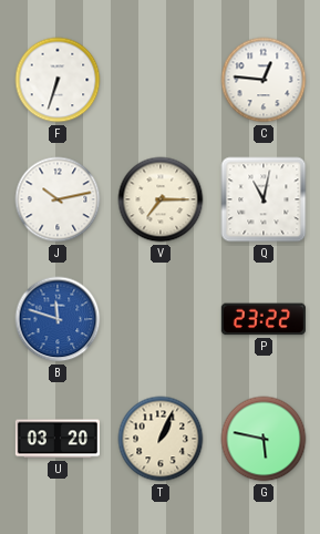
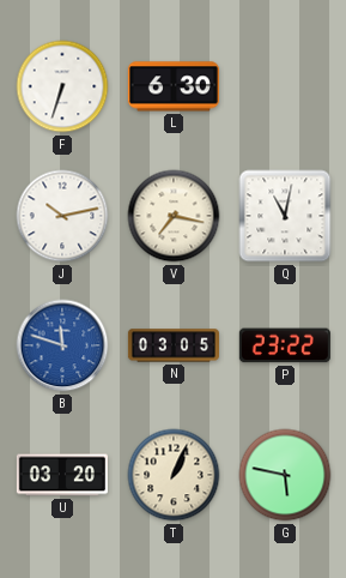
L: none -> 6:30 (174, 86)
C: 12:46 -> none (264, 80)
V: 7:15 -> 7:17 (174, 216)
N: none -> 03:05 (174, 345)
